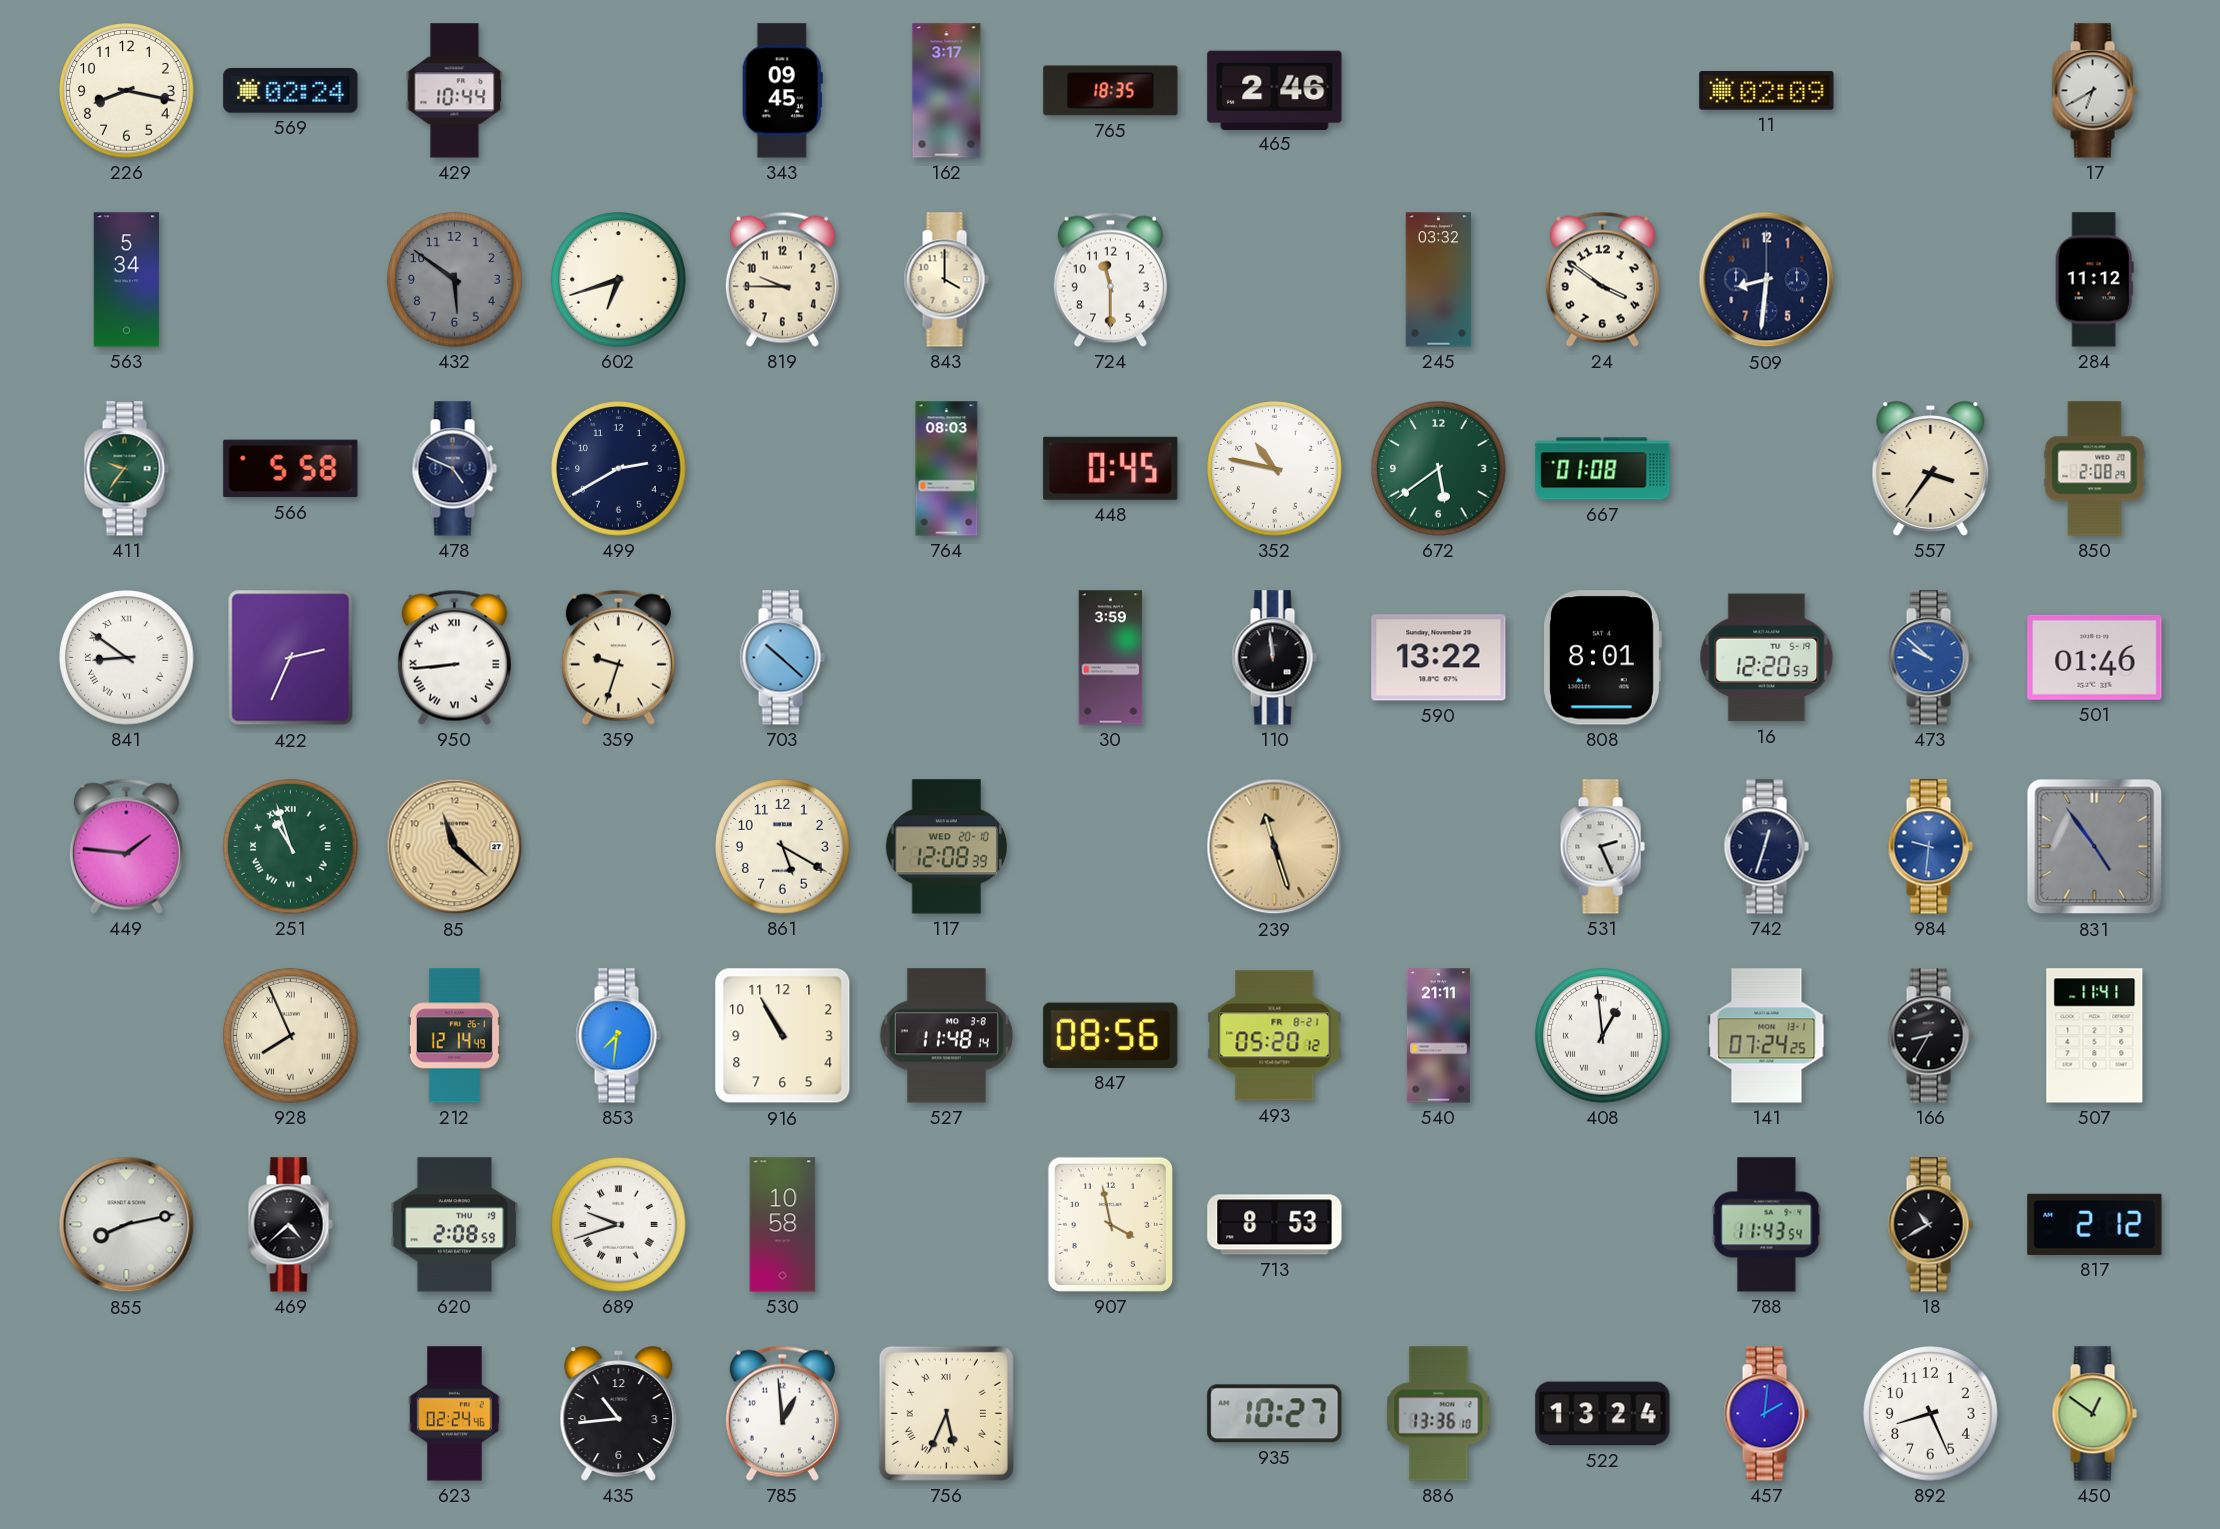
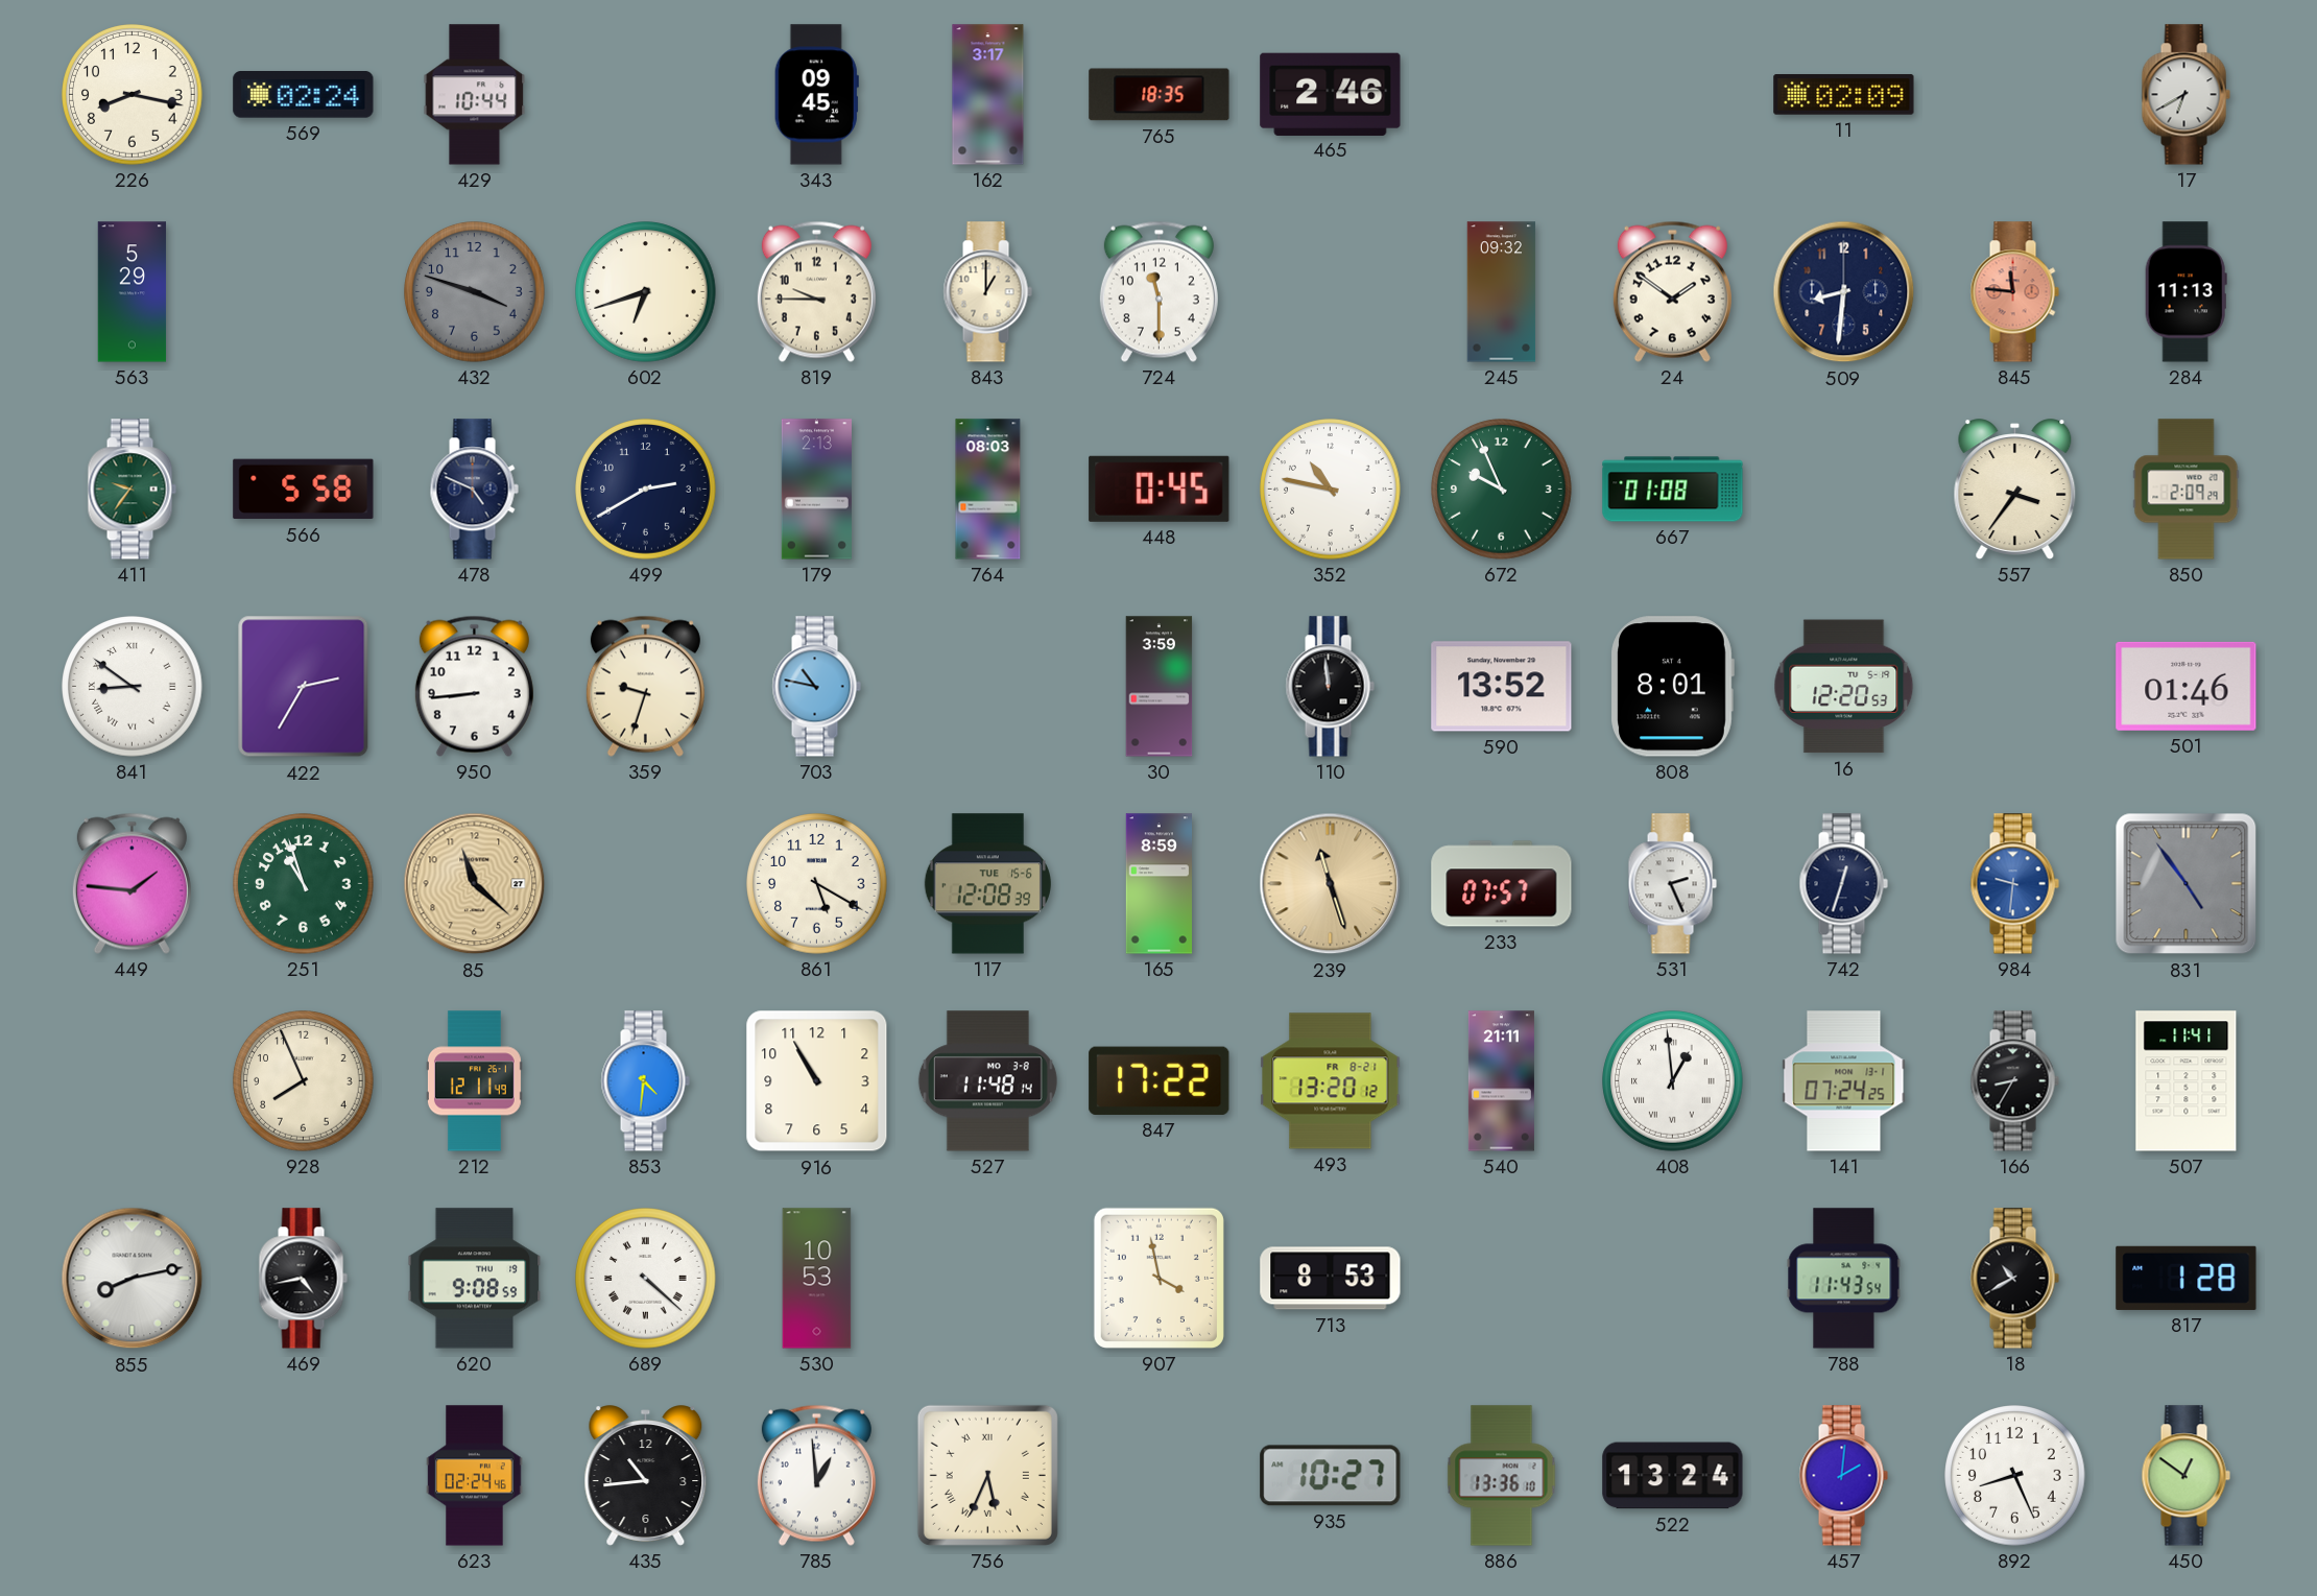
563: 5:34 -> 5:29 (133, 292)
432: 5:51 -> 3:48 (475, 292)
843: 4:00 -> 1:00 (987, 292)
245: 03:32 -> 09:32 (1502, 292)
24: 3:51 -> 1:51 (1672, 291)
845: none -> 11:46 (2014, 292)
284: 11:12 -> 11:13 (2185, 292)
179: none -> 2:13 (816, 490)
672: 5:39 -> 9:56 (1502, 490)
850: 2:08 -> 2:09 (2187, 490)
422: 2:34 -> 2:35 (304, 687)
950 numerals: Roman -> Arabic (474, 686)
703: 10:22 -> 10:47 (816, 687)
590: 13:22 -> 13:52 (1502, 687)
473: 9:52 -> none (1930, 658)
251 numerals: Roman -> Arabic (304, 884)
117 date: WED 20-10 -> TUE 15-6 (987, 884)
165: none -> 8:59 (1160, 884)
233: none -> 07:57 (1502, 884)
928 numerals: Roman -> Arabic (304, 1081)
212: 12:14 -> 12:11 (474, 1081)
853: 7:31 -> 4:31 (645, 1081)
847: 08:56 -> 17:22 (1160, 1080)
493: 05:20 -> 13:20 (1331, 1081)
469: 4:38 -> 4:43 (303, 1279)
620: 2:08 -> 9:08 (475, 1279)
689: 9:42 -> 4:22 (646, 1279)
530: 10:58 -> 10:53 (817, 1279)
817: 2:12 -> 1:28 (2187, 1278)
